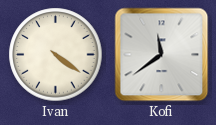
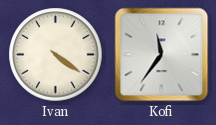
Kofi: 11:39 -> 11:36 (162, 55)
